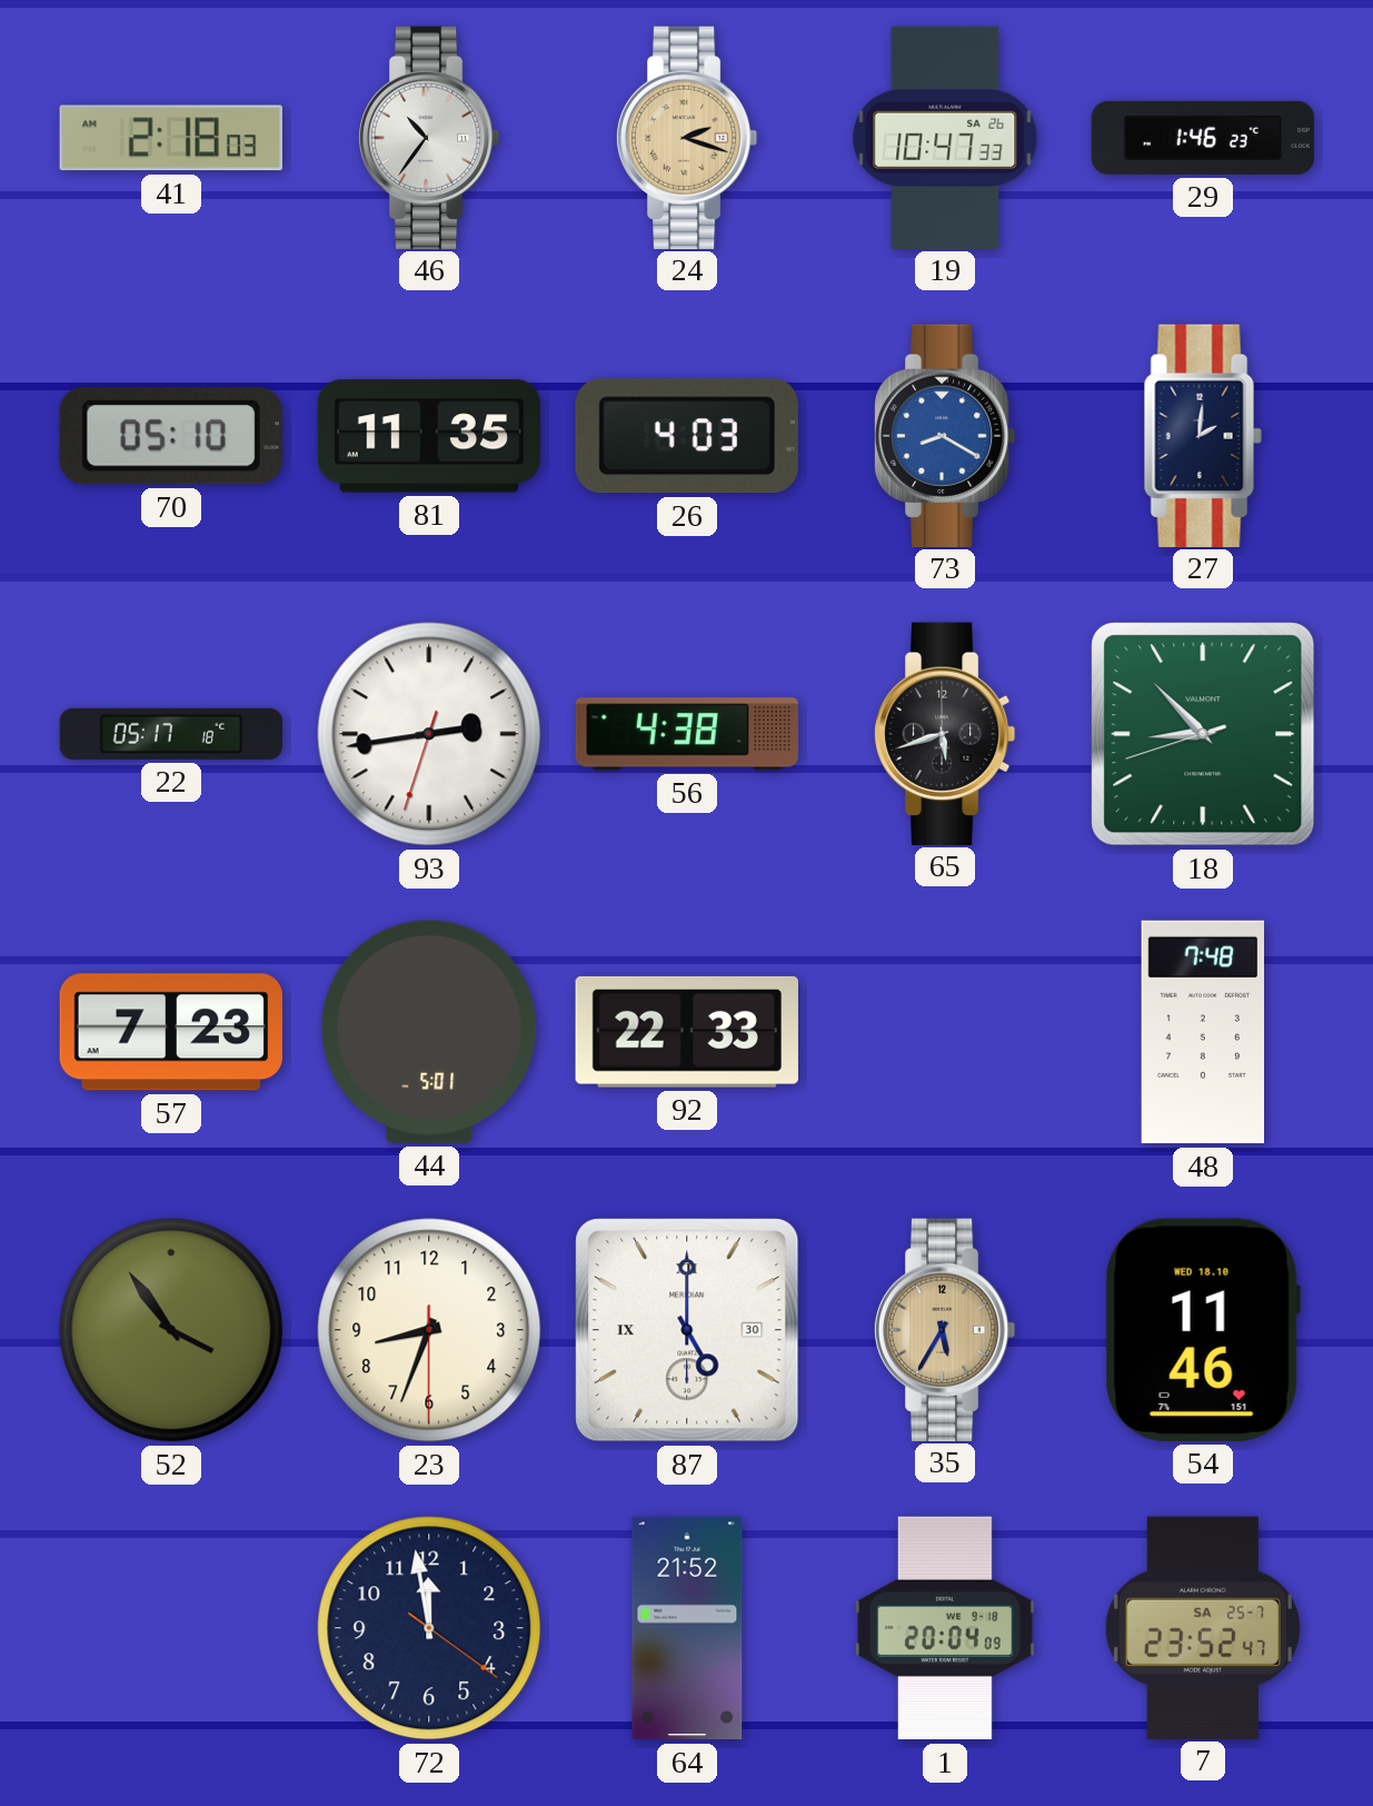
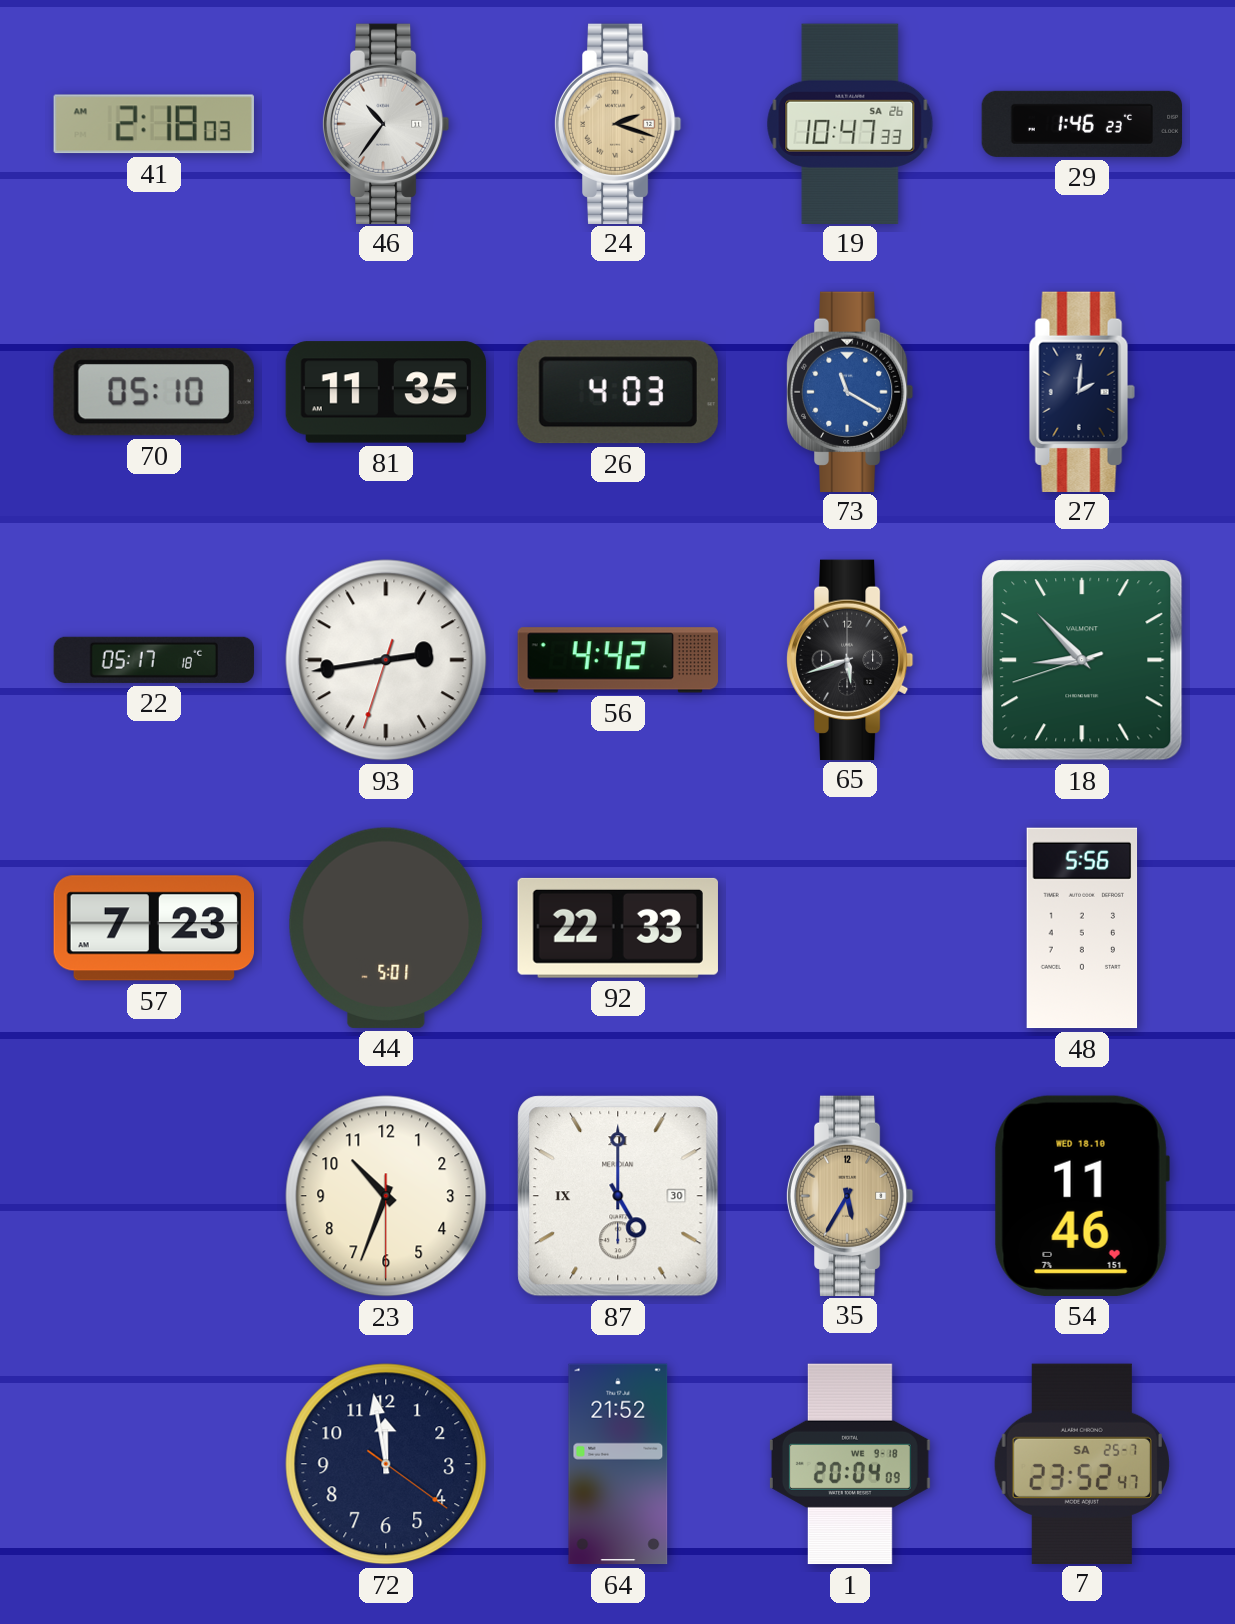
73: 8:20 -> 11:20 (850, 391)
56: 4:38 -> 4:42 (617, 660)
48: 7:48 -> 5:56 (1082, 928)
52: 3:54 -> none (171, 1330)
23: 8:33 -> 10:33 (386, 1196)
